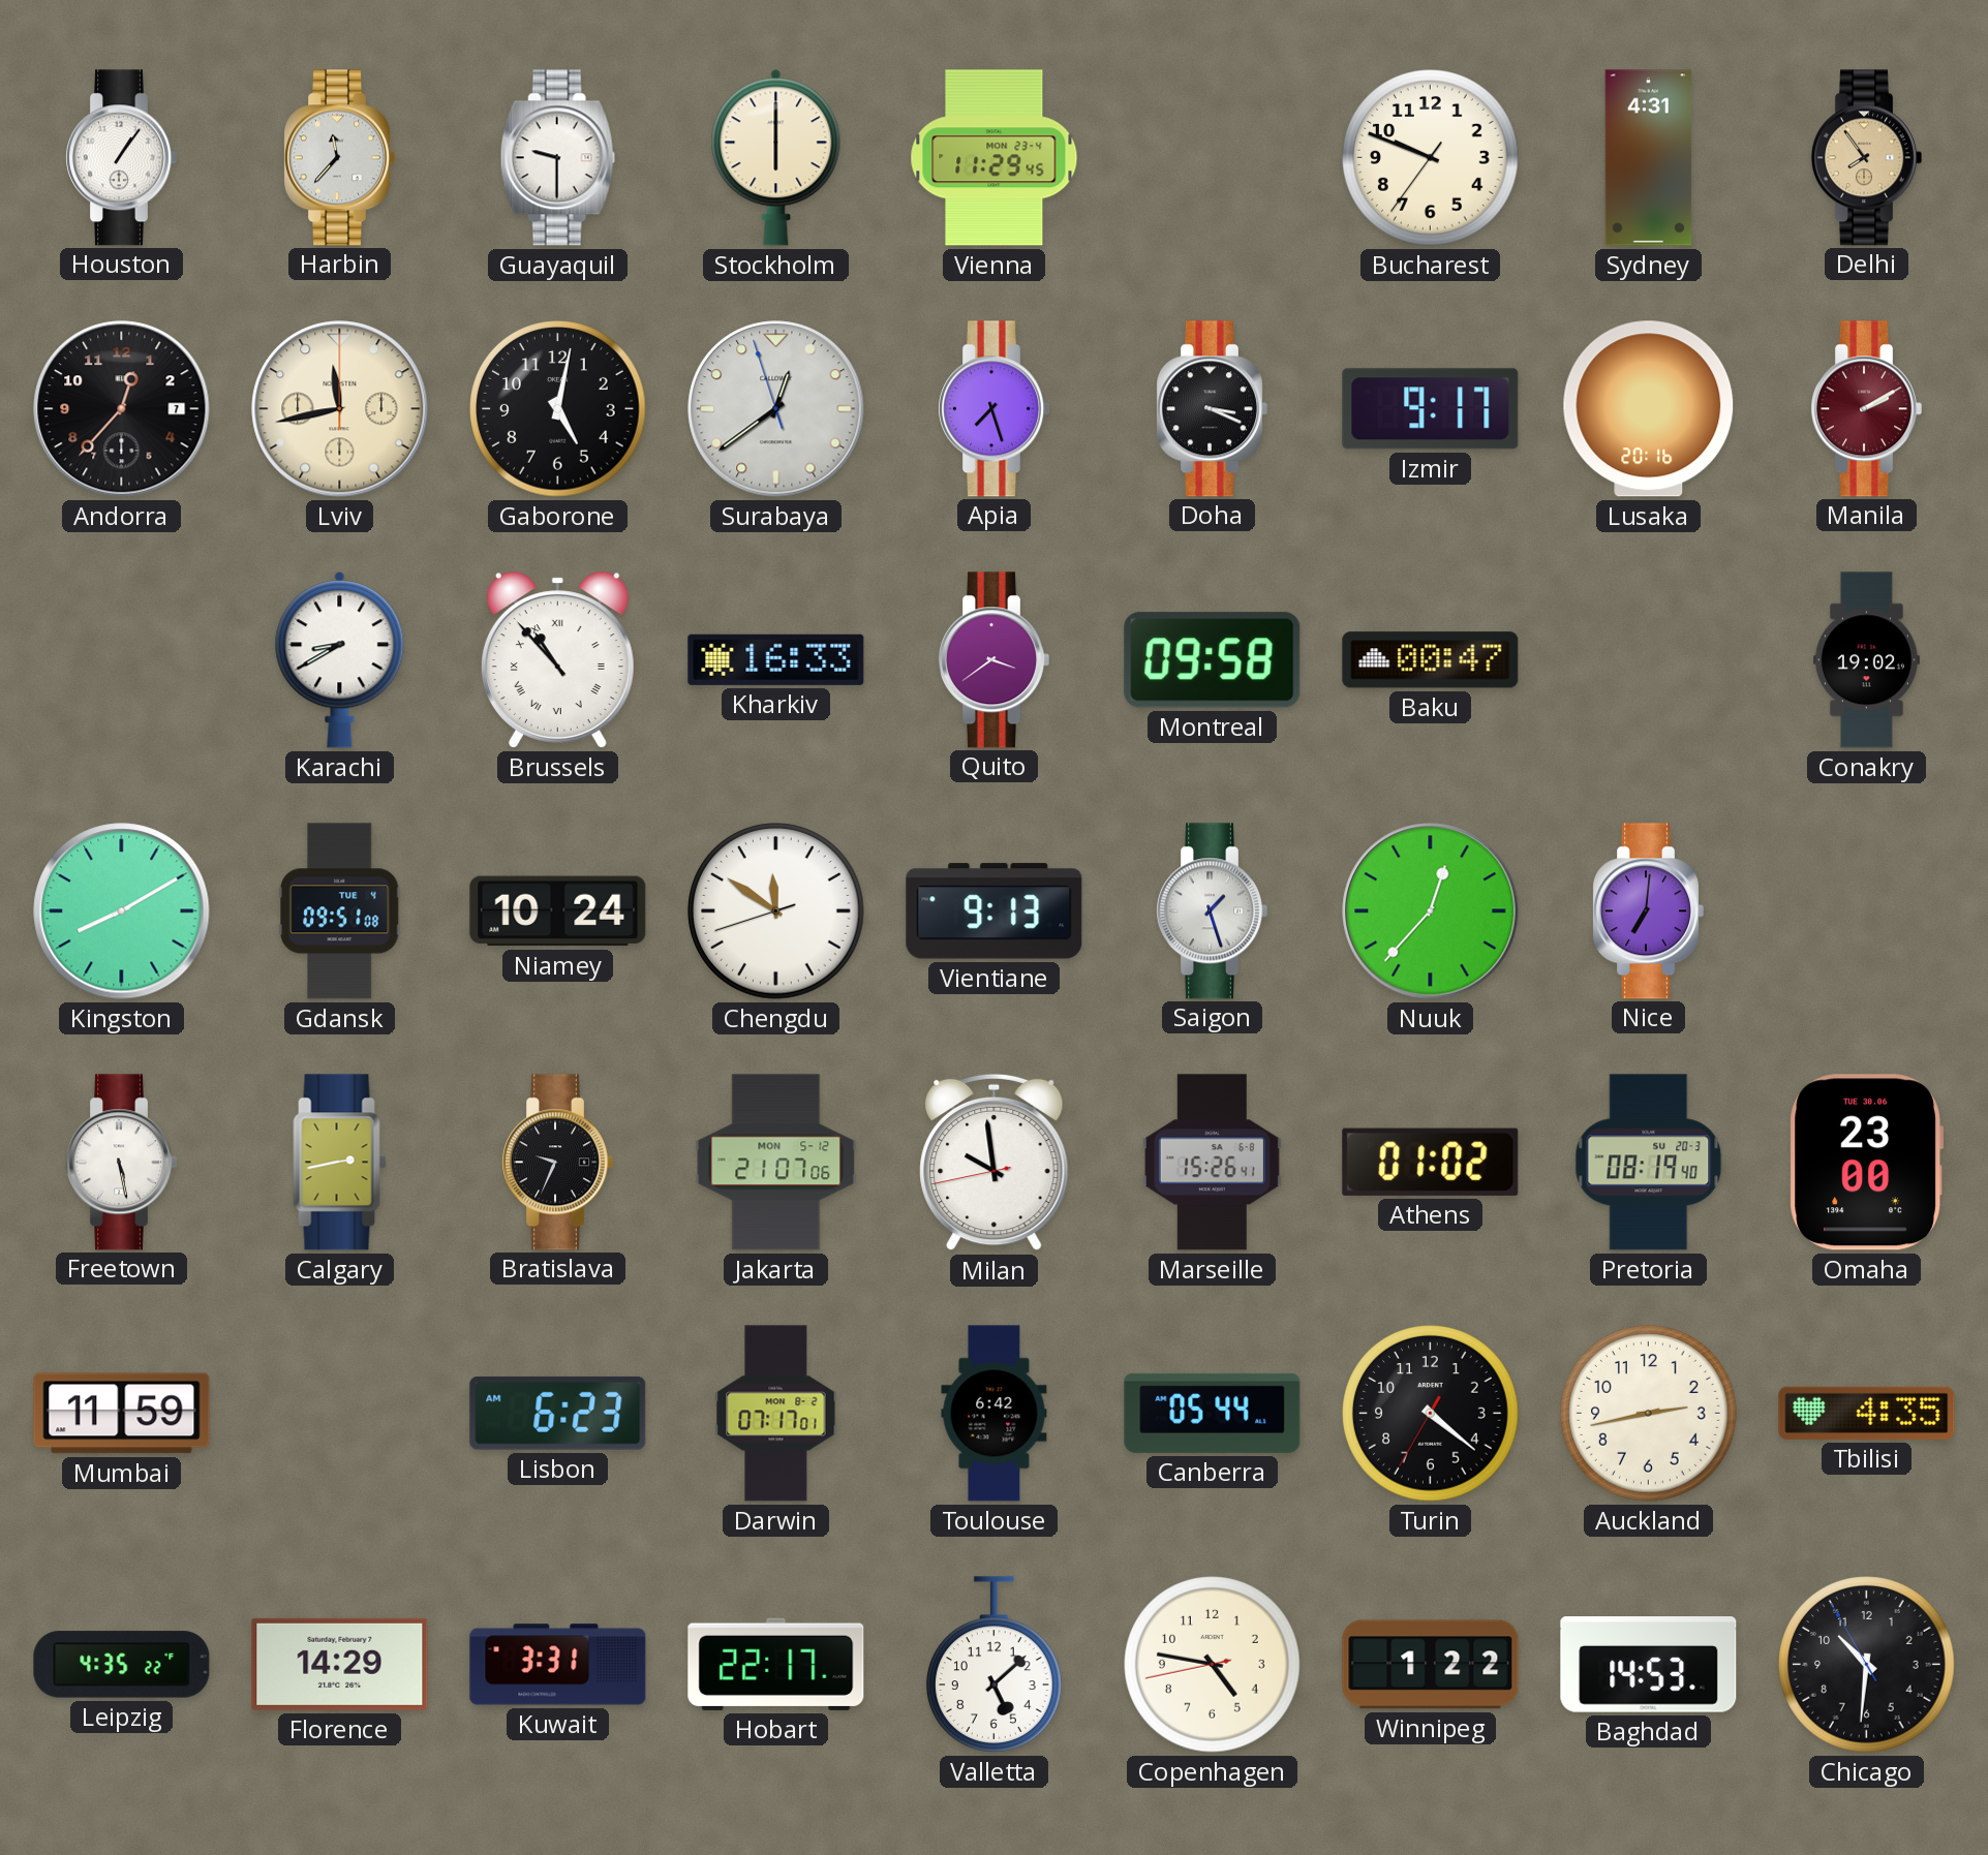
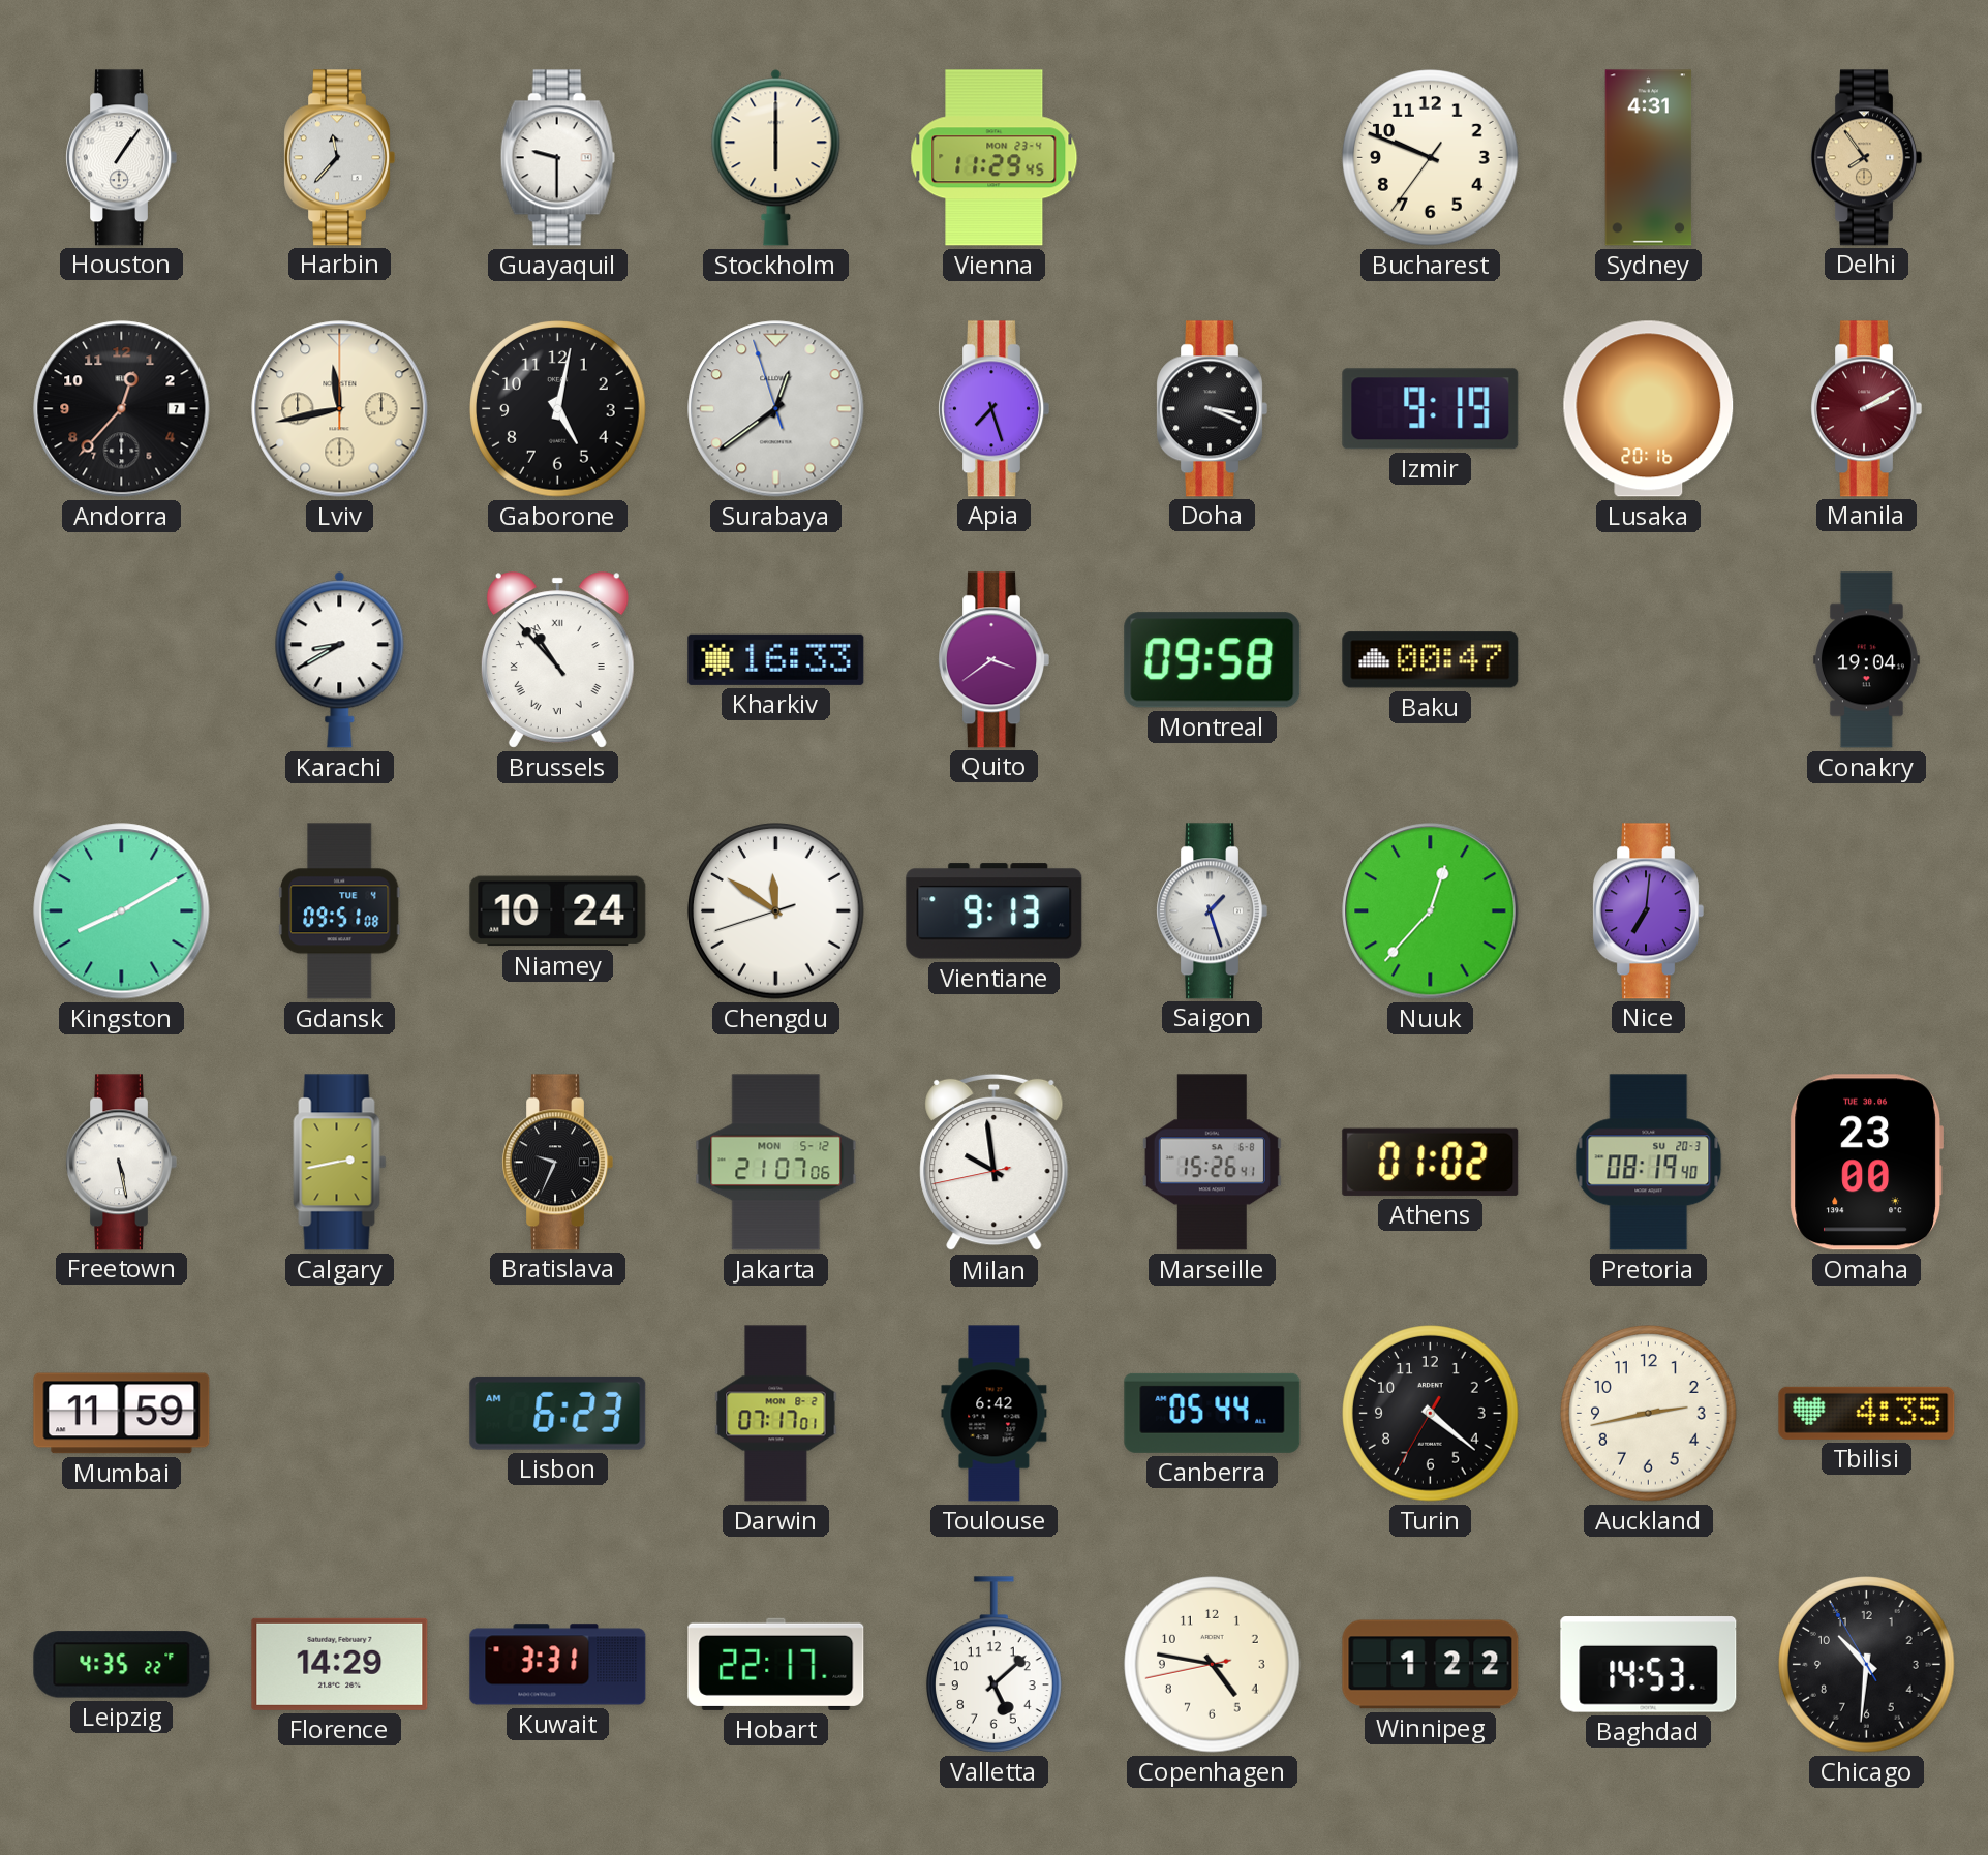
Izmir: 9:17 -> 9:19 (1431, 409)
Conakry: 19:02 -> 19:04 (1866, 660)
